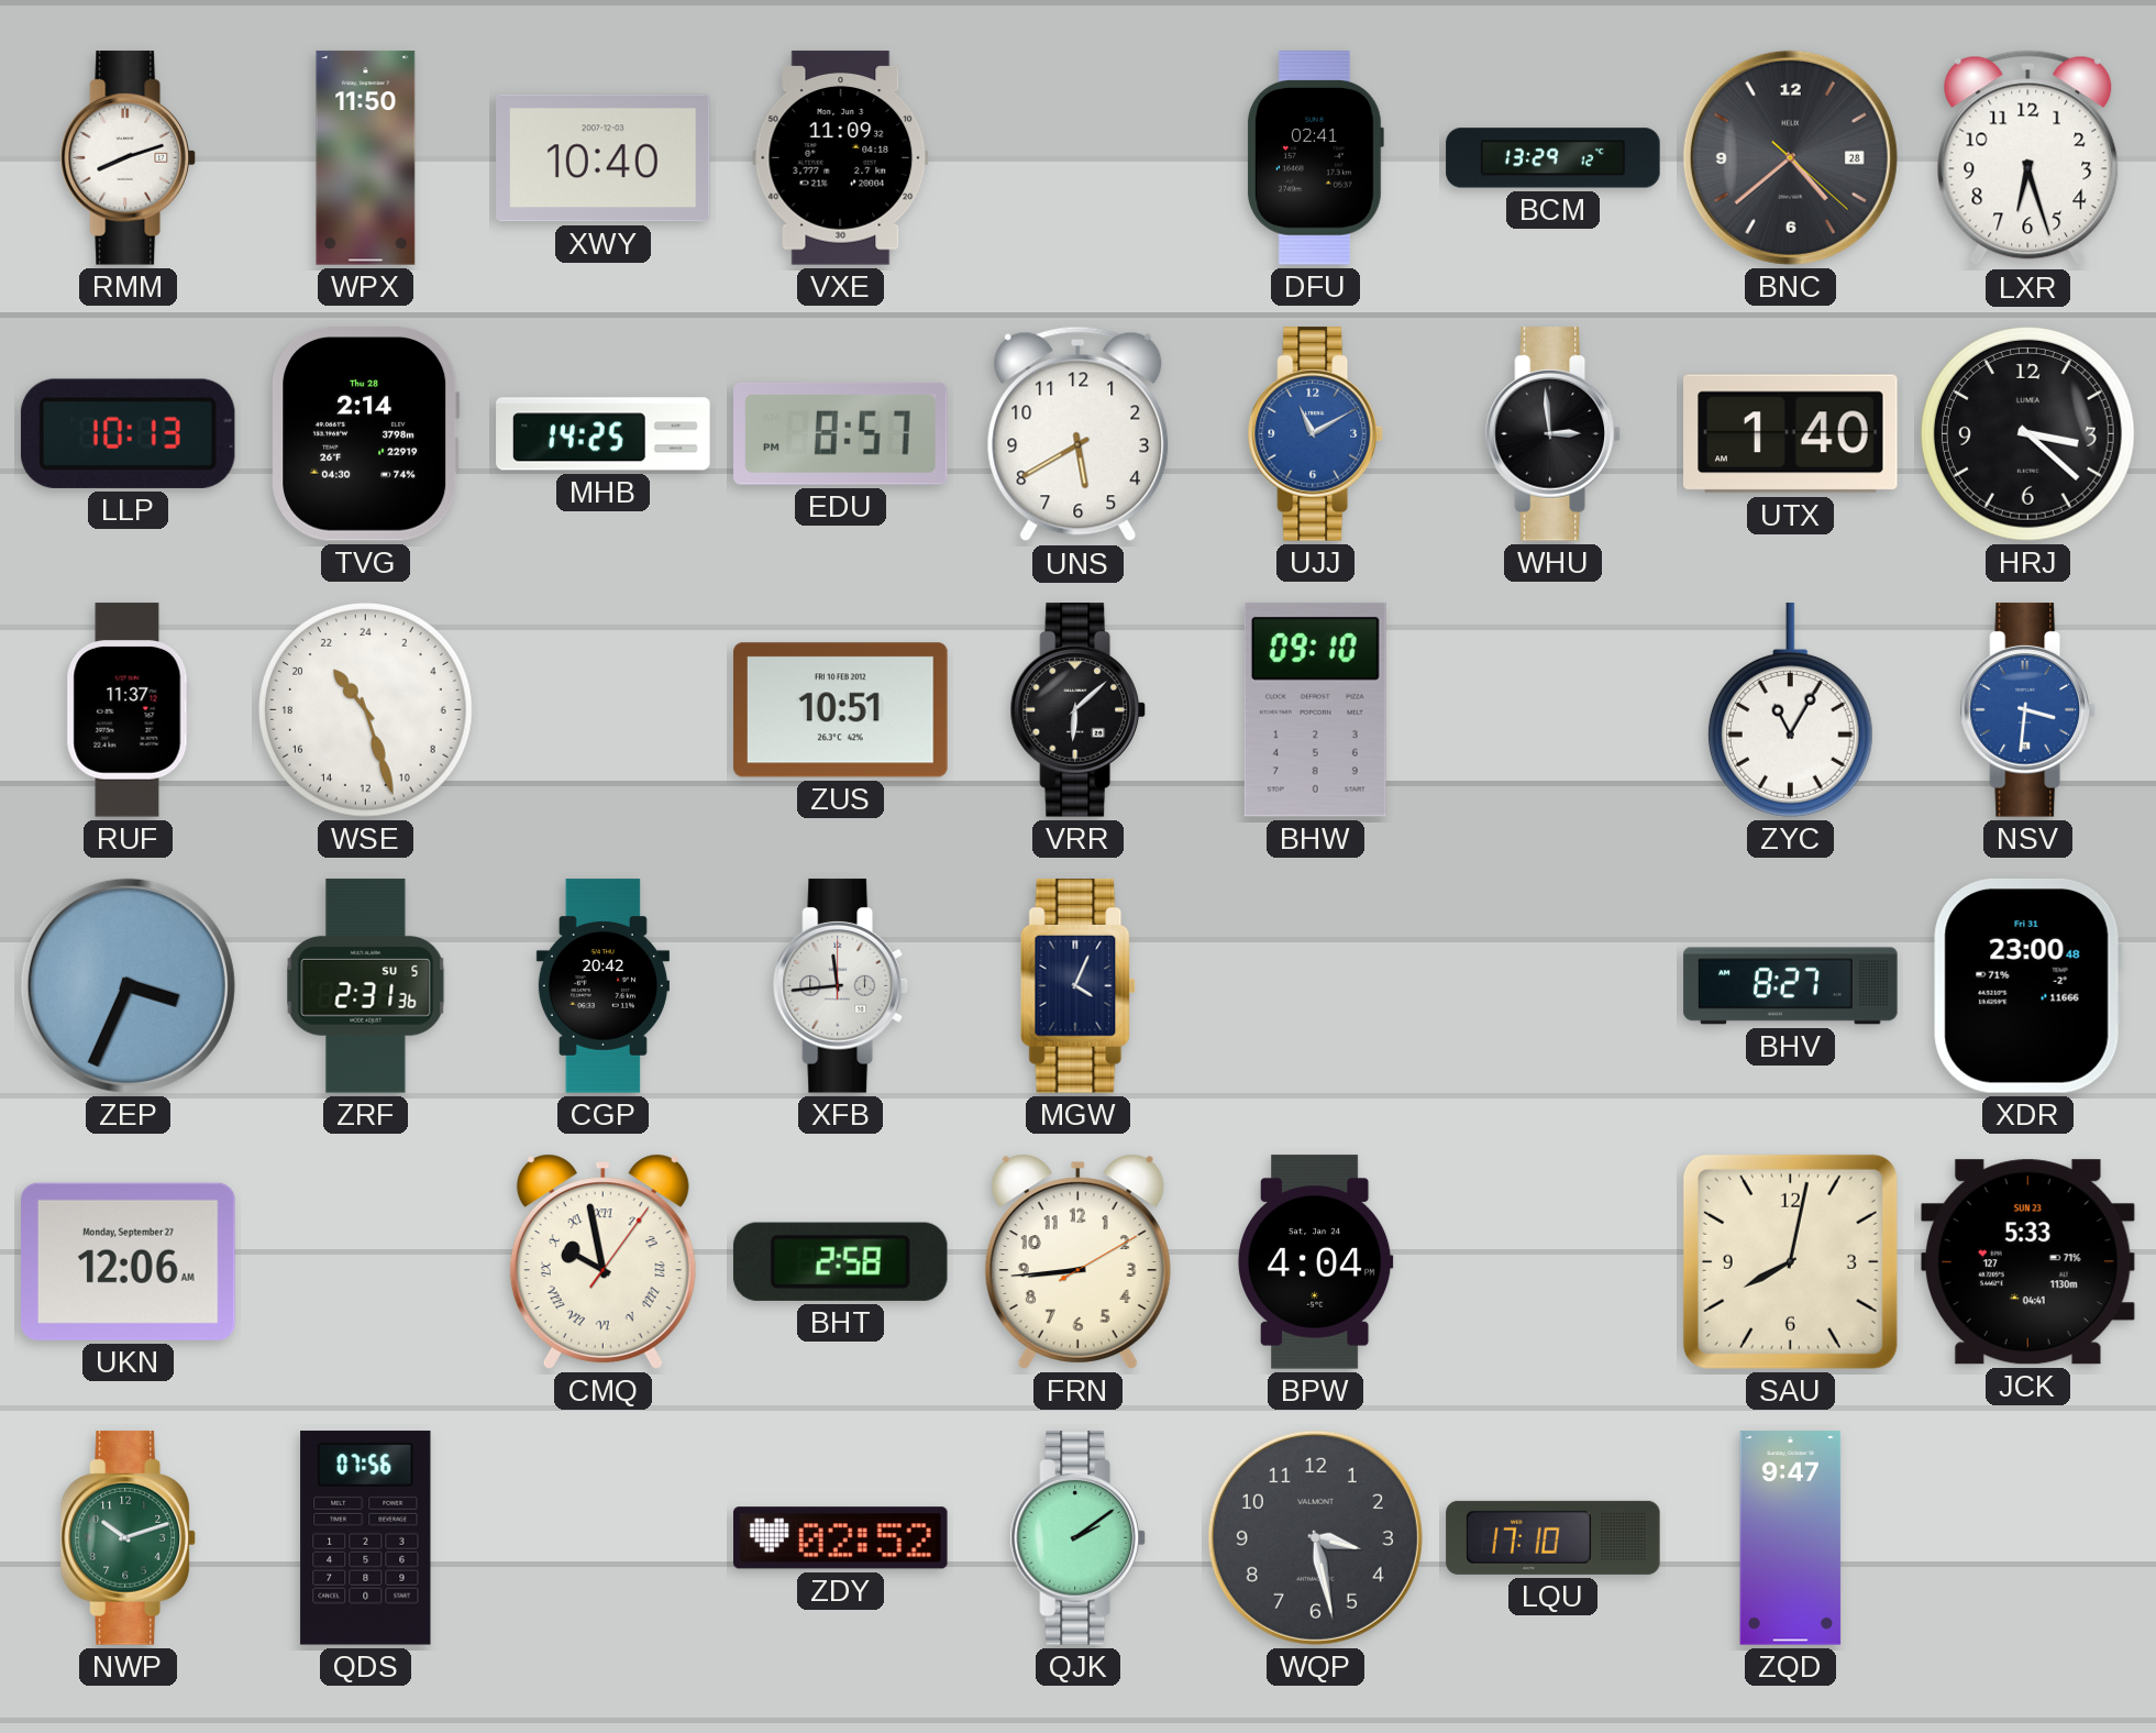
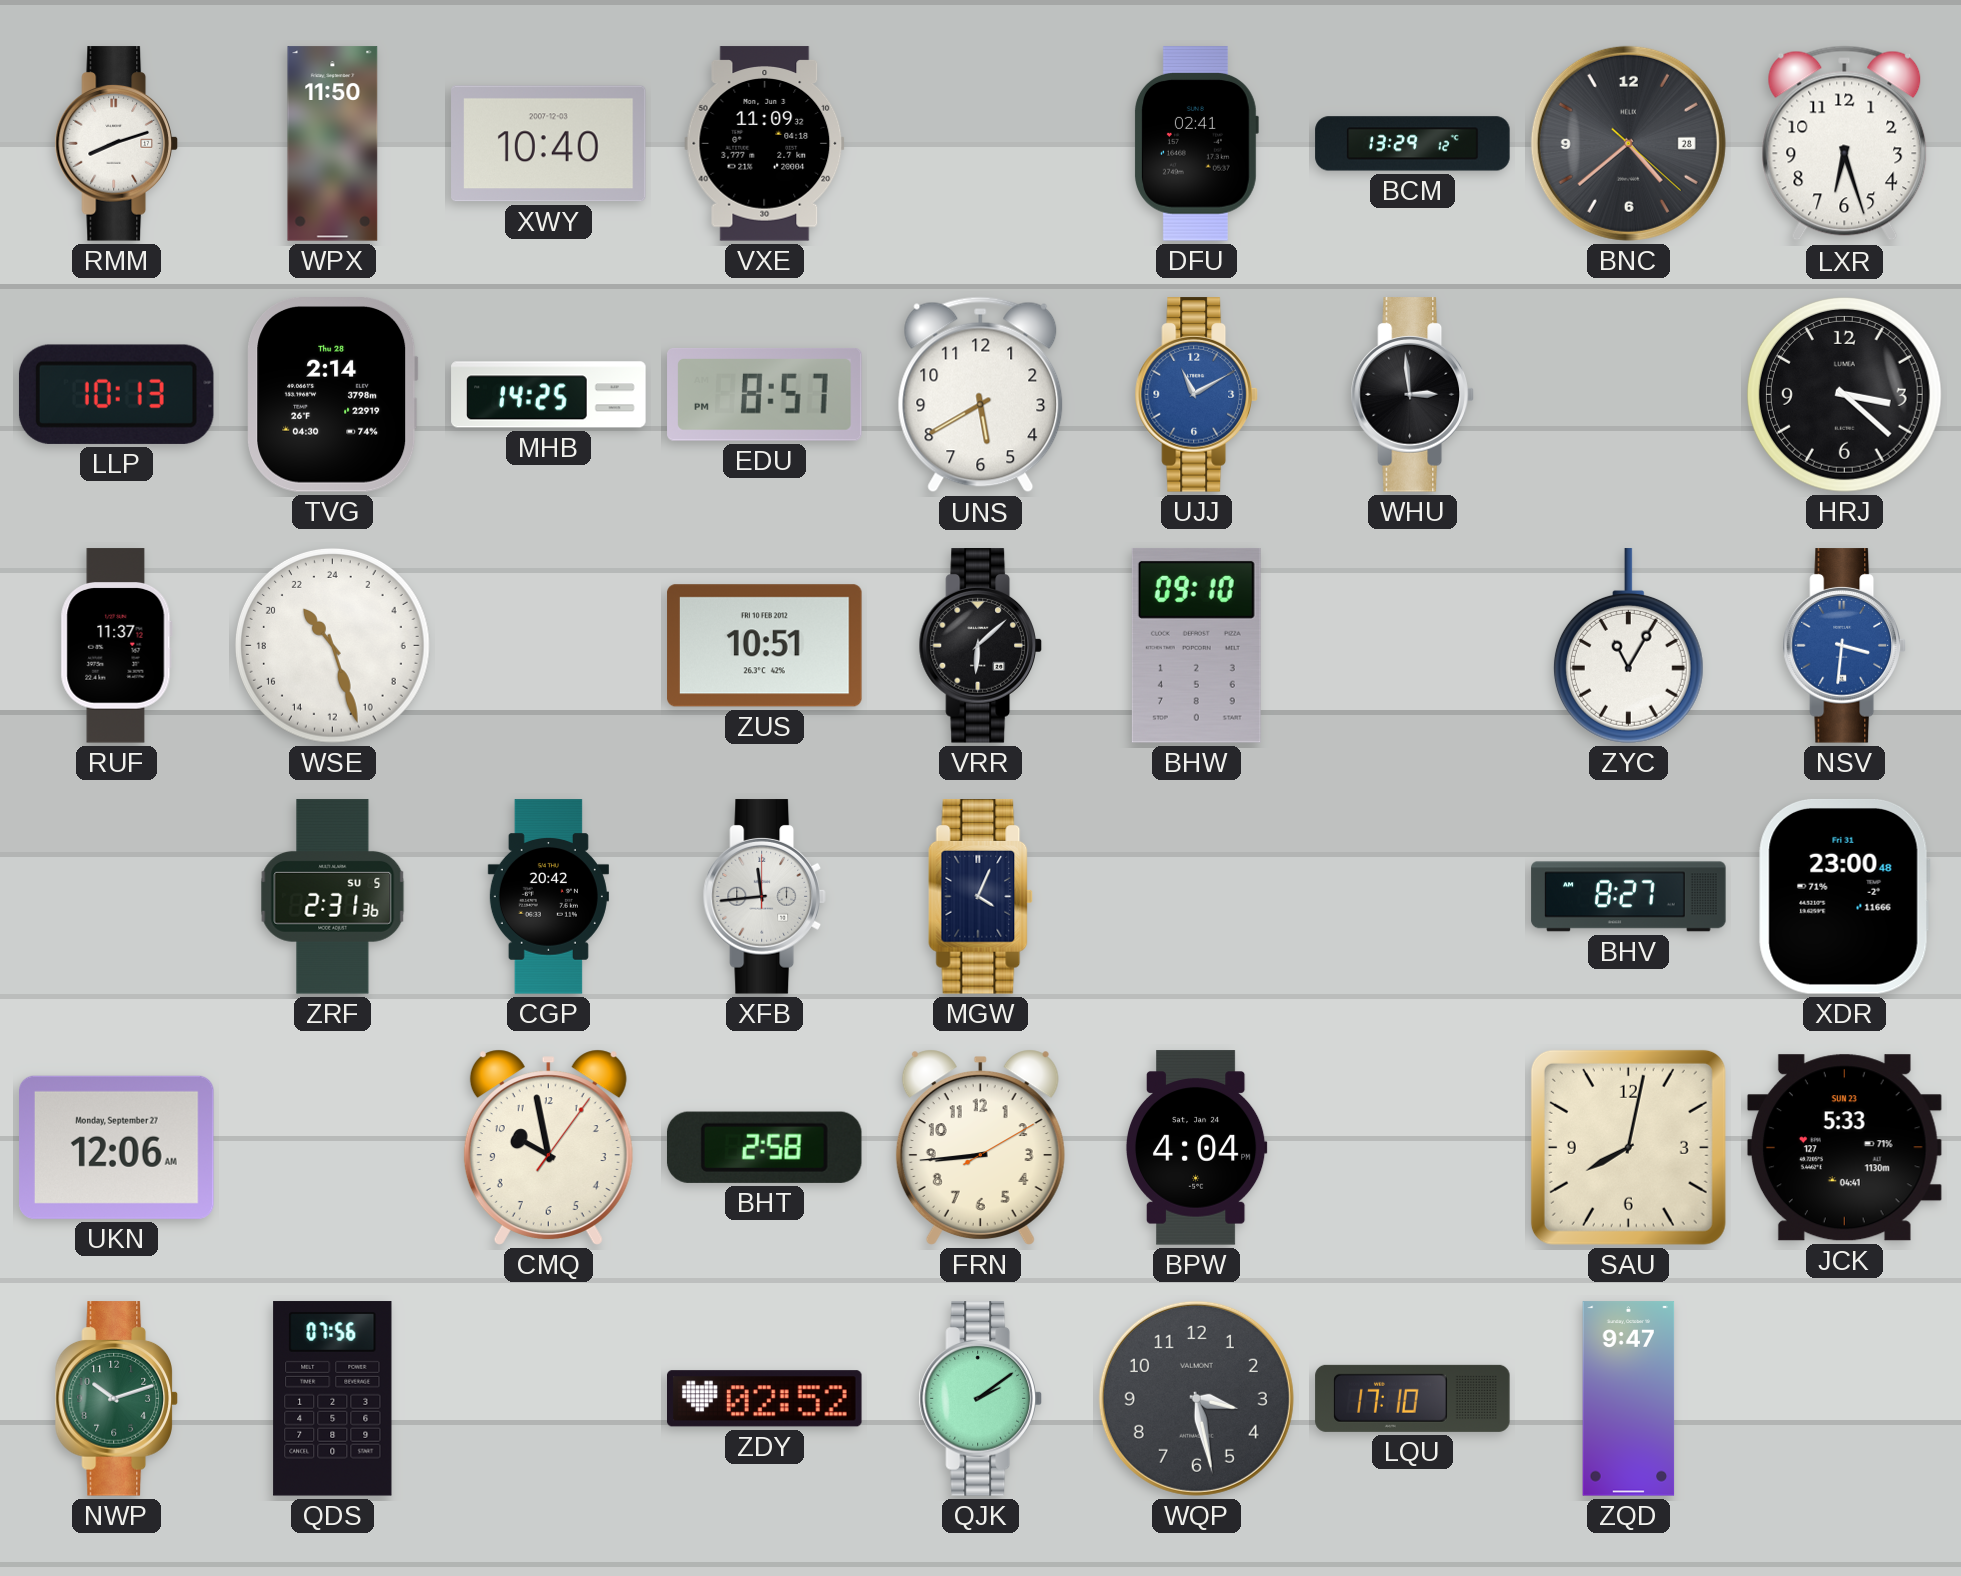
UTX: 1:40 -> none (1791, 434)
ZEP: 3:34 -> none (128, 985)
CMQ numerals: Roman -> Arabic (548, 1147)
